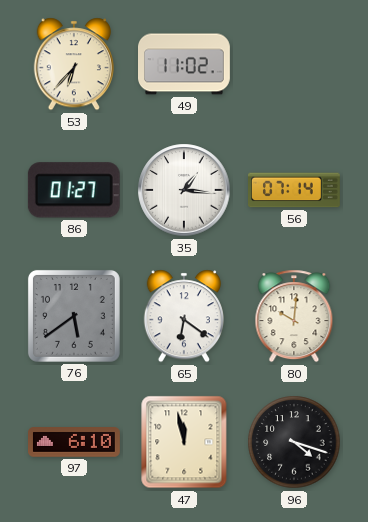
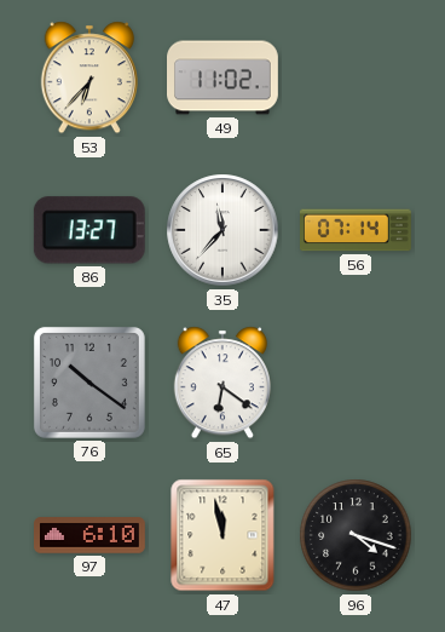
86: 01:27 -> 13:27 (89, 230)
35: 1:16 -> 11:37 (223, 230)
76: 5:39 -> 10:21 (89, 383)
80: 10:01 -> none (294, 316)
